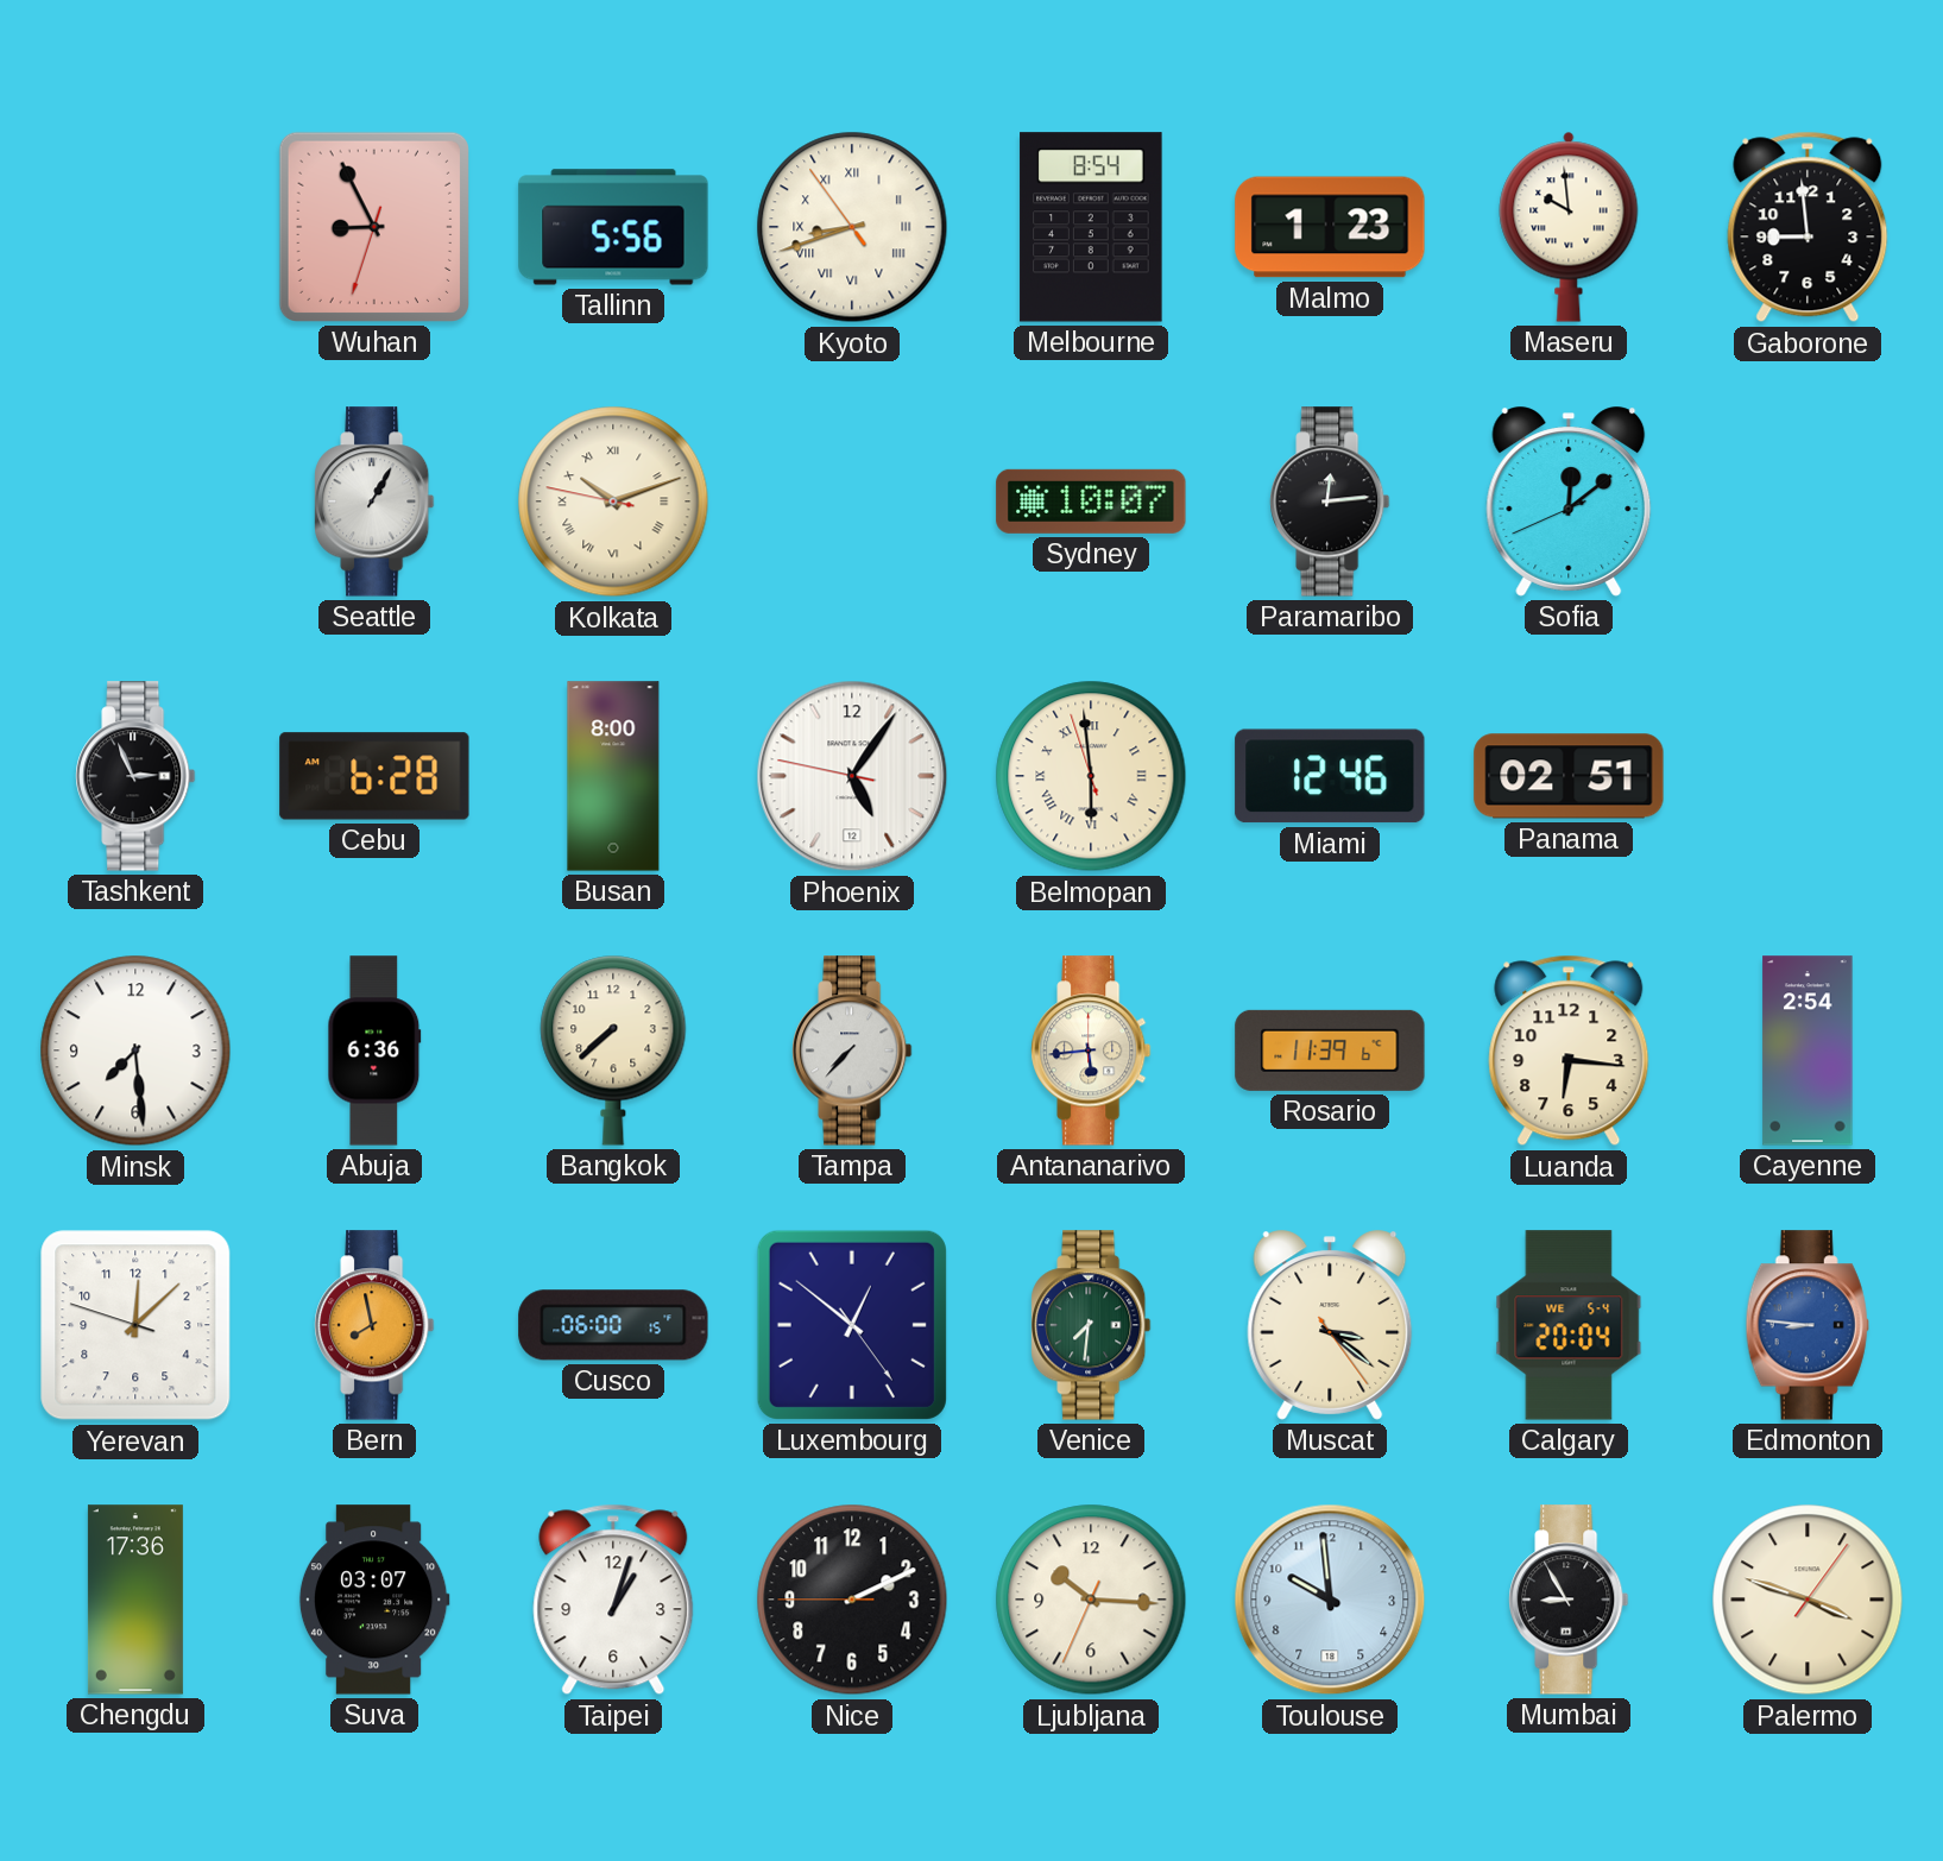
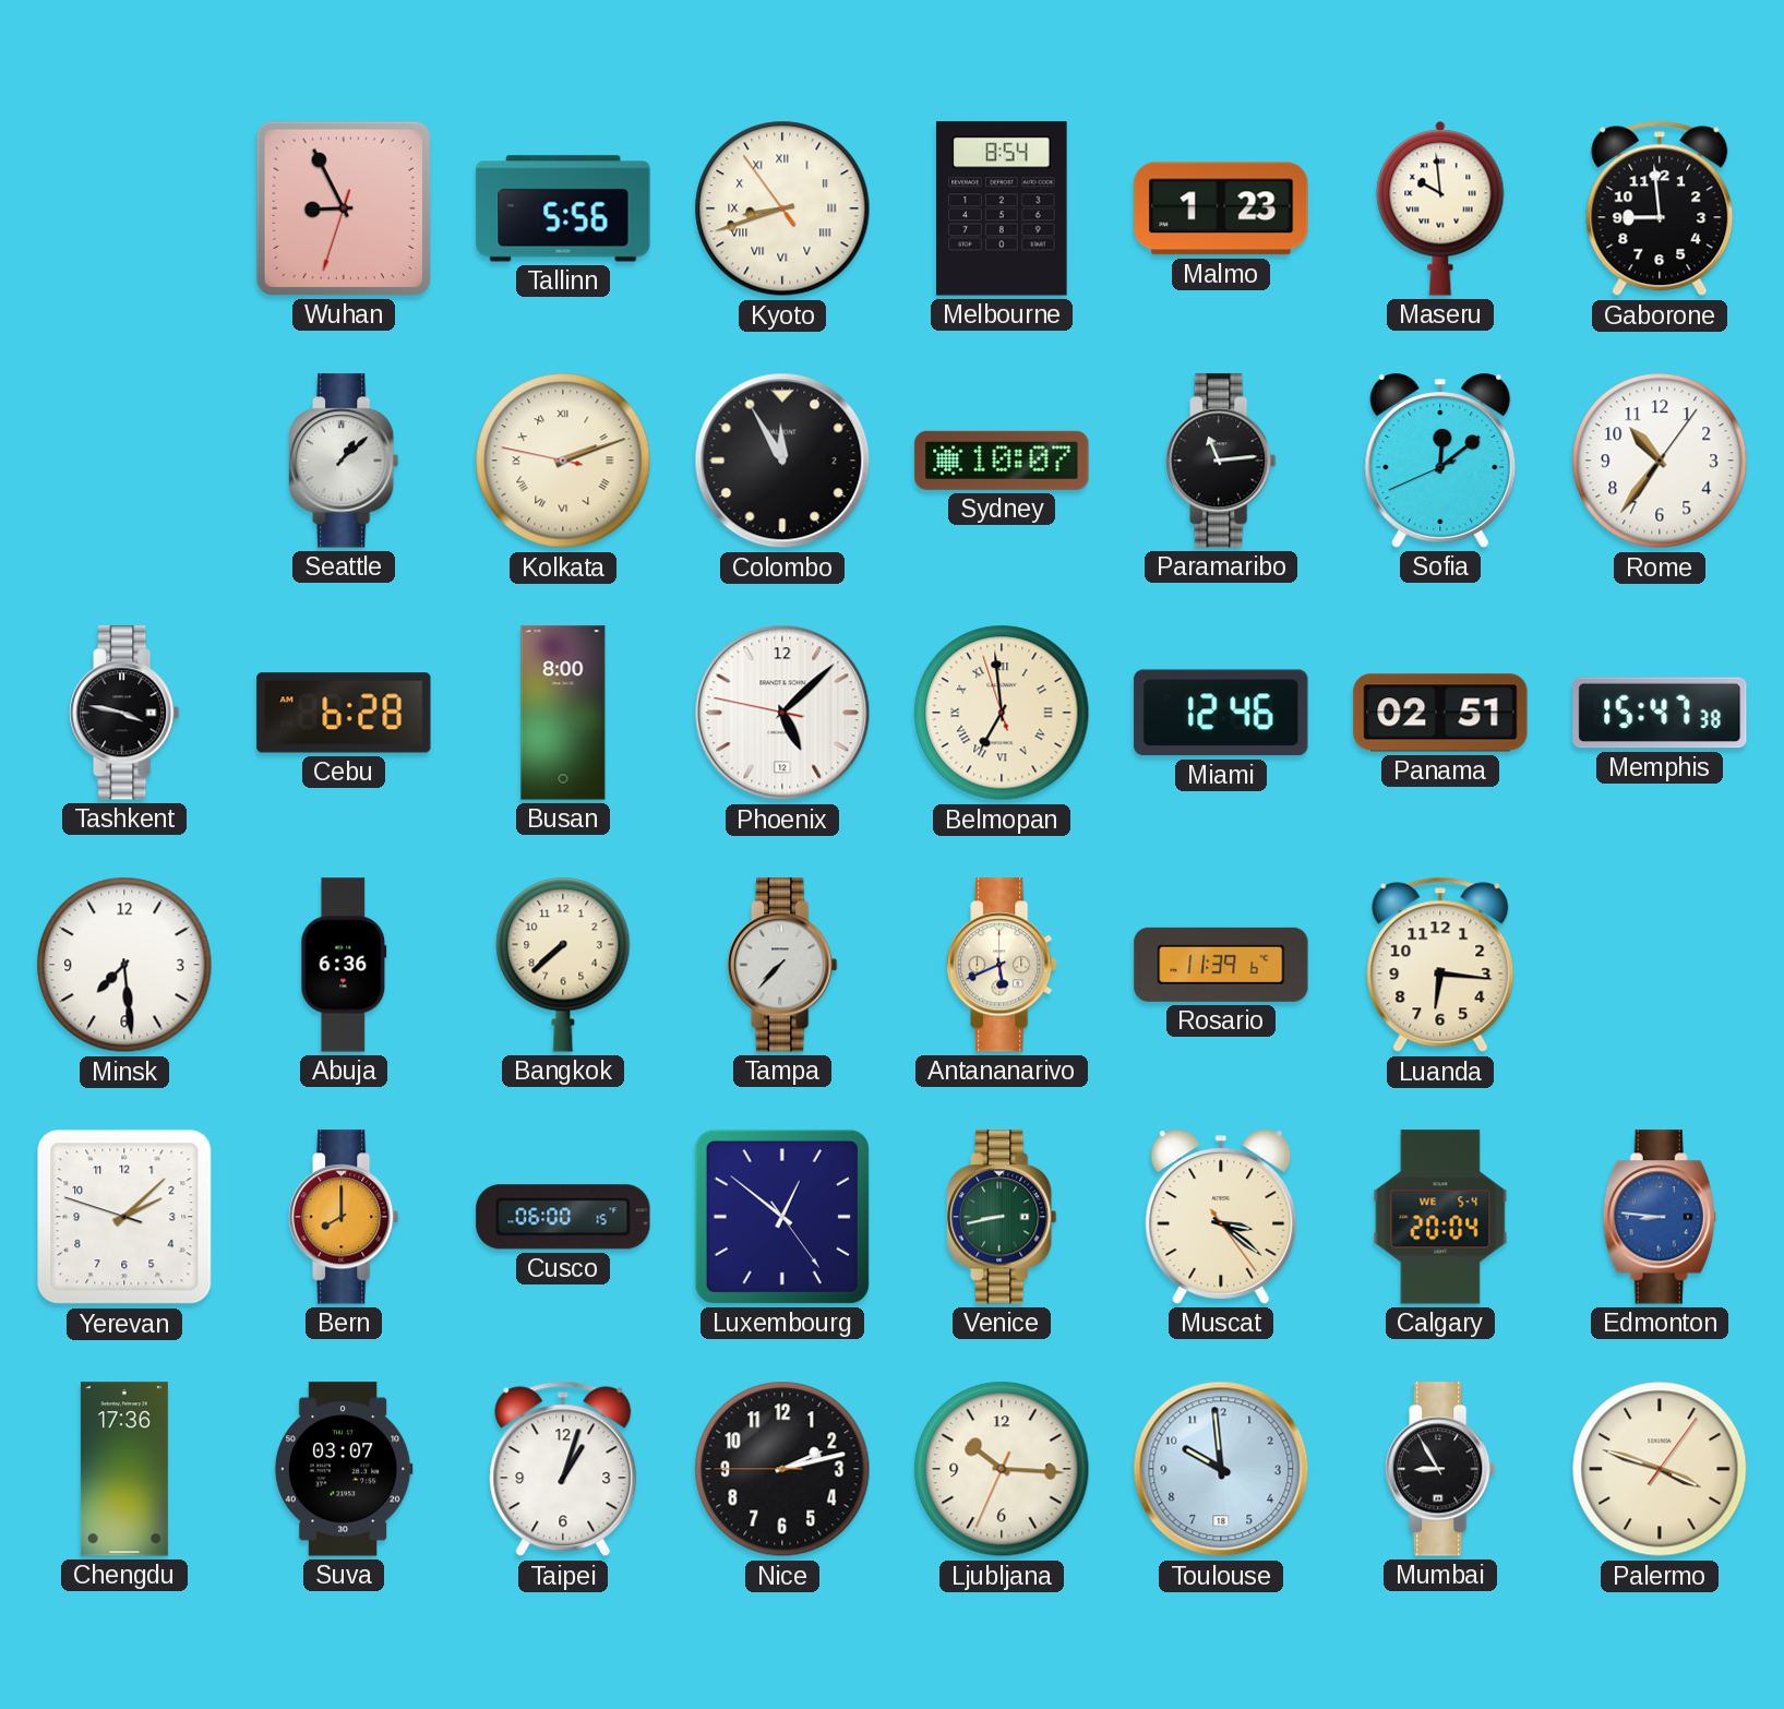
Seattle: 1:05 -> 1:08 (344, 461)
Kolkata: 10:11 -> 2:11 (563, 461)
Colombo: none -> 11:55 (782, 461)
Paramaribo: 12:14 -> 11:14 (1221, 461)
Rome: none -> 10:36 (1660, 461)
Tashkent: 2:56 -> 3:47 (124, 713)
Phoenix: 5:05 -> 5:07 (782, 713)
Belmopan: 5:58 -> 6:58 (1002, 713)
Memphis: none -> 15:47 (1660, 713)
Antananarivo: 5:44 -> 5:41 (1002, 965)
Cayenne: 2:54 -> none (1808, 1051)
Yerevan: 12:07 -> 2:07 (124, 1217)
Bern: 7:58 -> 8:00 (344, 1217)
Venice: 7:31 -> 8:43 (1002, 1217)
Nice: 2:10 -> 2:12 (782, 1469)
